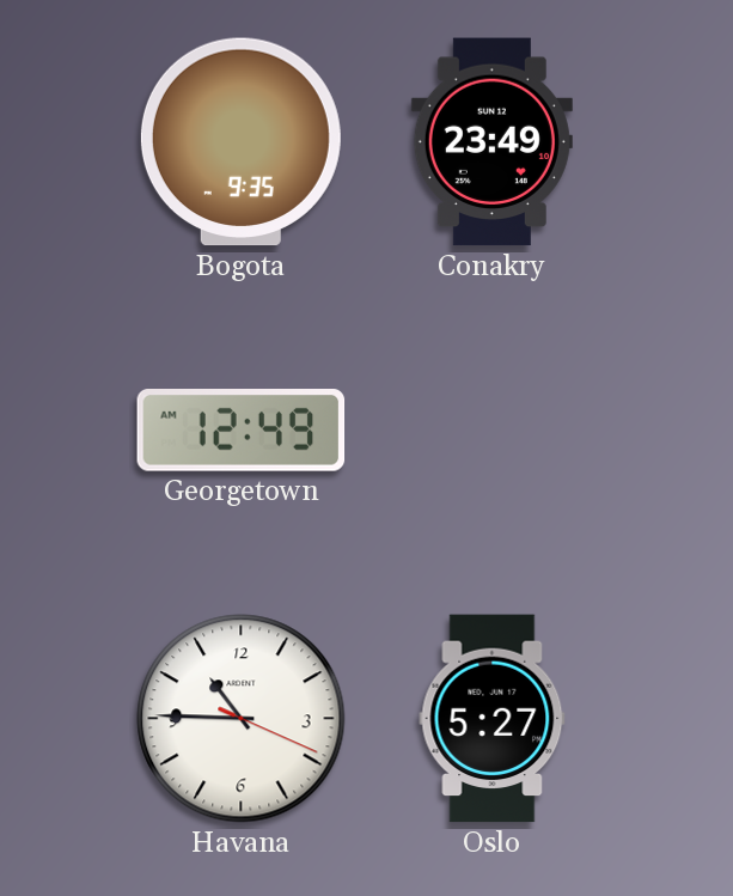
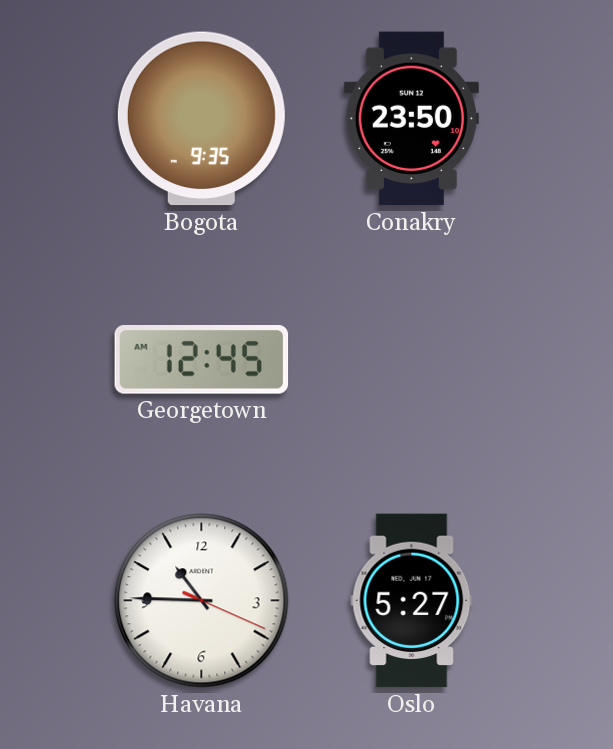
Conakry: 23:49 -> 23:50 (411, 119)
Georgetown: 12:49 -> 12:45 (202, 360)
